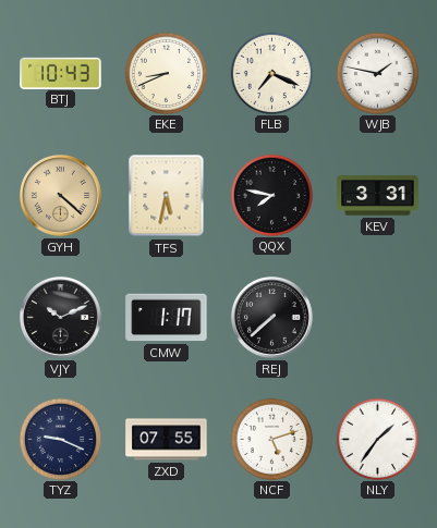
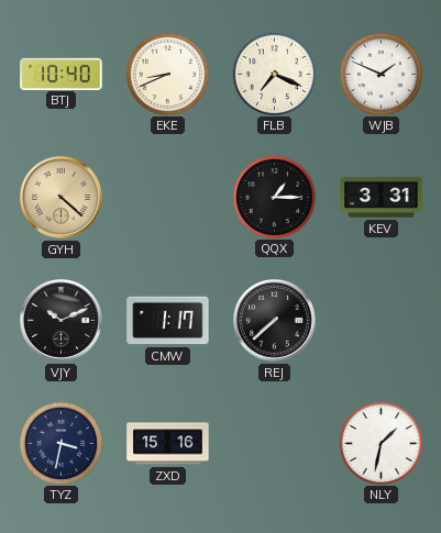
BTJ: 10:43 -> 10:40 (62, 74)
WJB: 1:47 -> 1:49 (381, 74)
TFS: 5:32 -> none (167, 196)
QQX: 7:47 -> 1:15 (274, 197)
TYZ: 9:19 -> 3:32 (60, 443)
ZXD: 07:55 -> 15:16 (168, 444)
NCF: 5:12 -> none (271, 439)
NLY: 1:36 -> 1:32 (381, 443)
